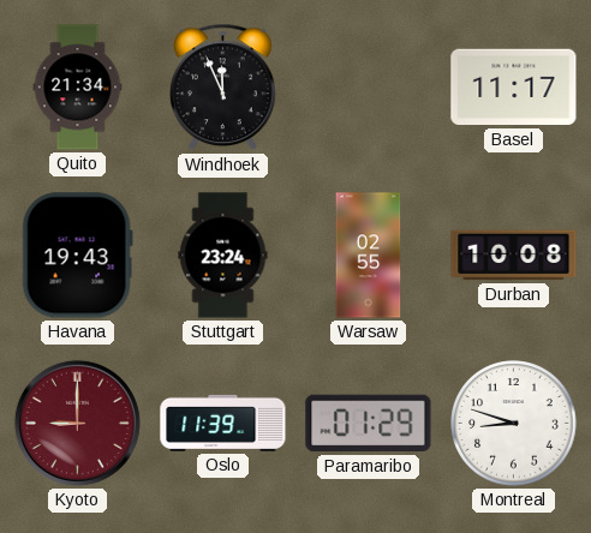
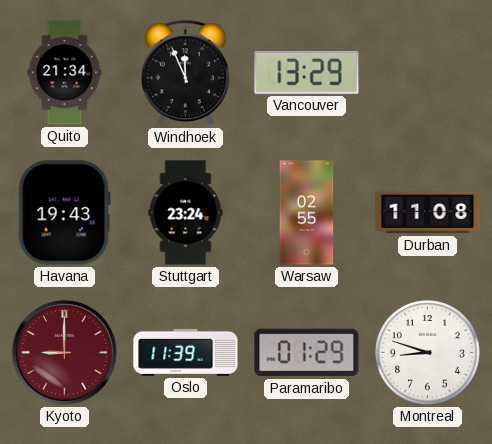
Vancouver: none -> 13:29 (307, 72)
Basel: 11:17 -> none (514, 88)
Durban: 10:08 -> 11:08 (428, 213)
